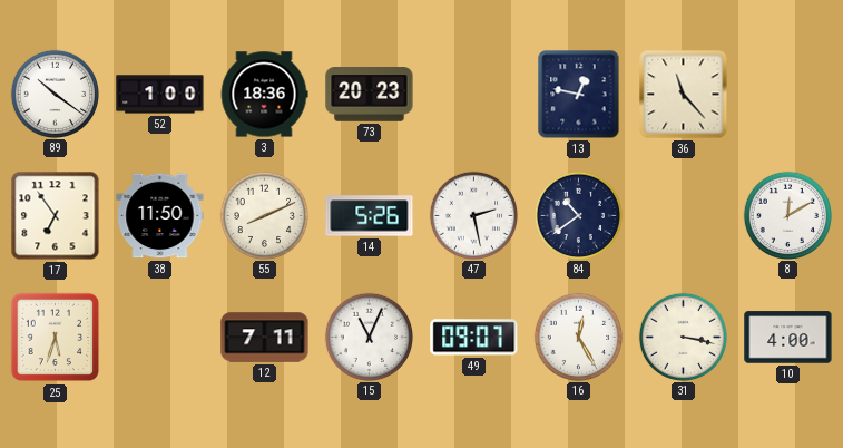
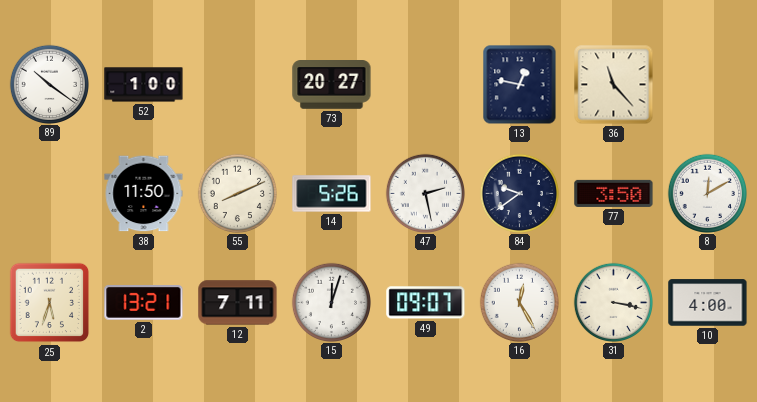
3: 18:36 -> none (264, 95)
73: 20:23 -> 20:27 (332, 85)
17: 6:54 -> none (56, 216)
84: 10:39 -> 9:39 (519, 193)
77: none -> 3:50 (614, 193)
2: none -> 13:21 (144, 303)
15: 11:04 -> 12:03 (331, 302)
